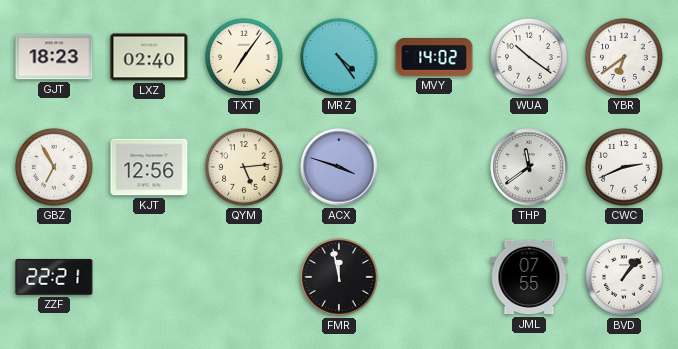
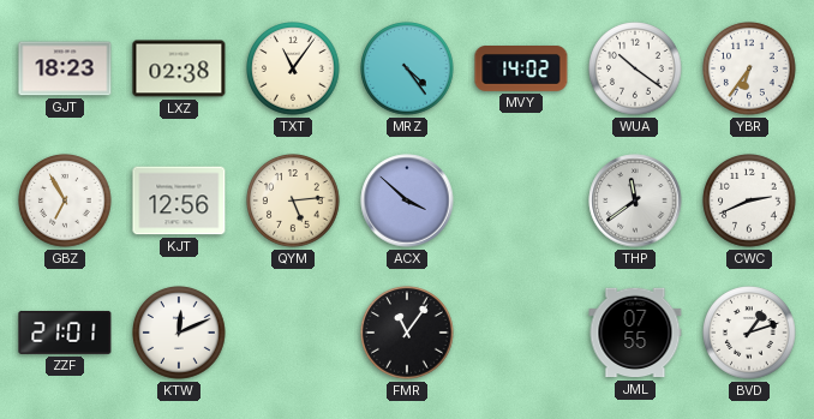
LXZ: 02:40 -> 02:38 (179, 68)
TXT: 7:06 -> 11:06 (293, 68)
YBR: 6:39 -> 6:36 (749, 68)
ACX: 3:48 -> 3:52 (407, 200)
ZZF: 22:21 -> 21:01 (65, 333)
KTW: none -> 12:11 (179, 333)
FMR: 11:58 -> 11:06 (407, 333)
BVD: 1:07 -> 1:12 (749, 333)
